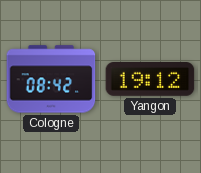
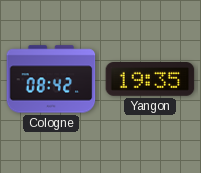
Yangon: 19:12 -> 19:35 (150, 80)
